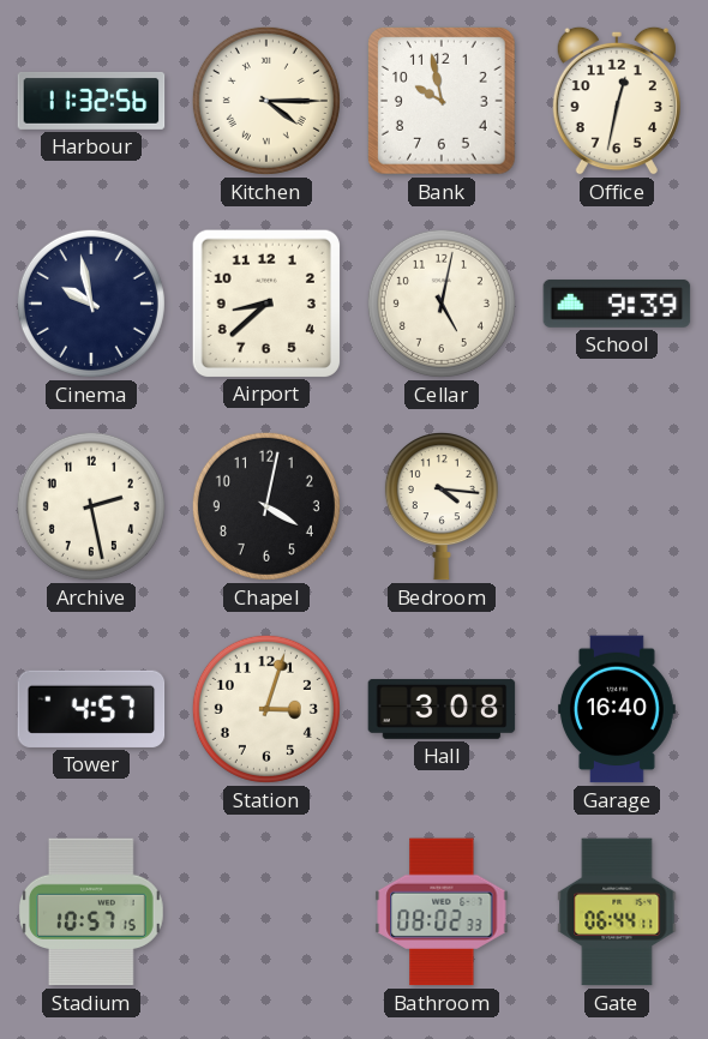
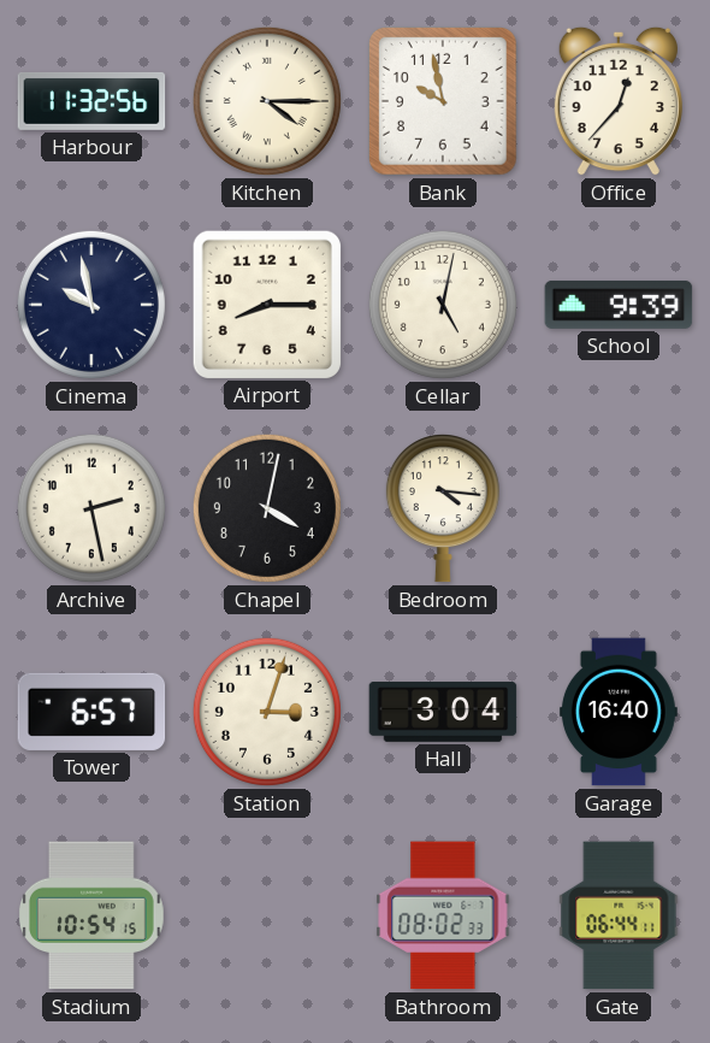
Office: 12:32 -> 12:37 (619, 101)
Airport: 8:38 -> 8:15 (266, 304)
Tower: 4:57 -> 6:57 (91, 712)
Hall: 3:08 -> 3:04 (443, 712)
Stadium: 10:57 -> 10:54 (91, 915)
